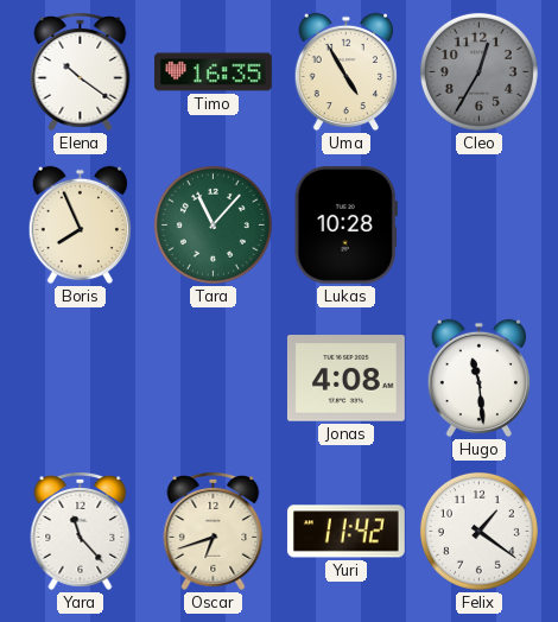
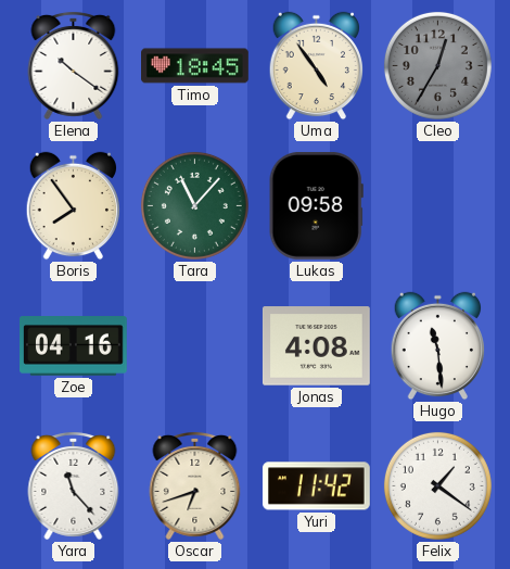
Timo: 16:35 -> 18:45 (195, 66)
Uma: 4:55 -> 4:54 (316, 66)
Boris: 7:56 -> 7:54 (73, 206)
Lukas: 10:28 -> 09:58 (316, 205)
Zoe: none -> 04:16 (74, 346)
